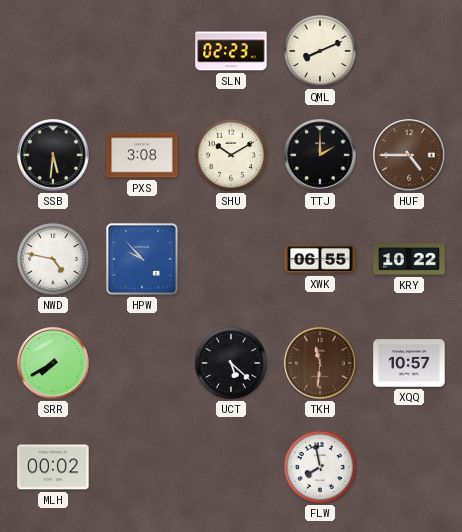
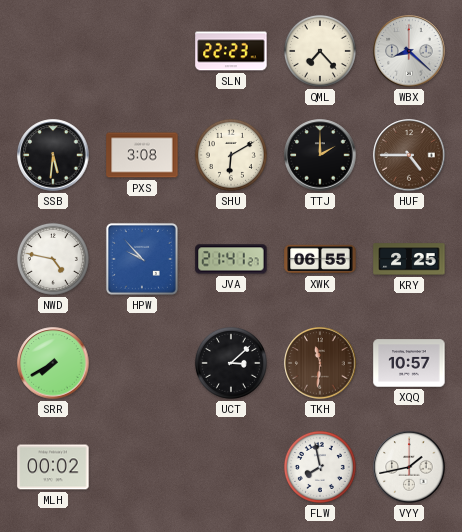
SLN: 02:23 -> 22:23 (231, 51)
QML: 8:11 -> 7:23 (320, 51)
WBX: none -> 8:22 (409, 51)
SHU: 10:10 -> 6:10 (231, 155)
JVA: none -> 21:41 (231, 259)
KRY: 10:22 -> 2:25 (409, 259)
UCT: 5:22 -> 3:08 (231, 363)
VYY: none -> 1:43 (409, 467)
